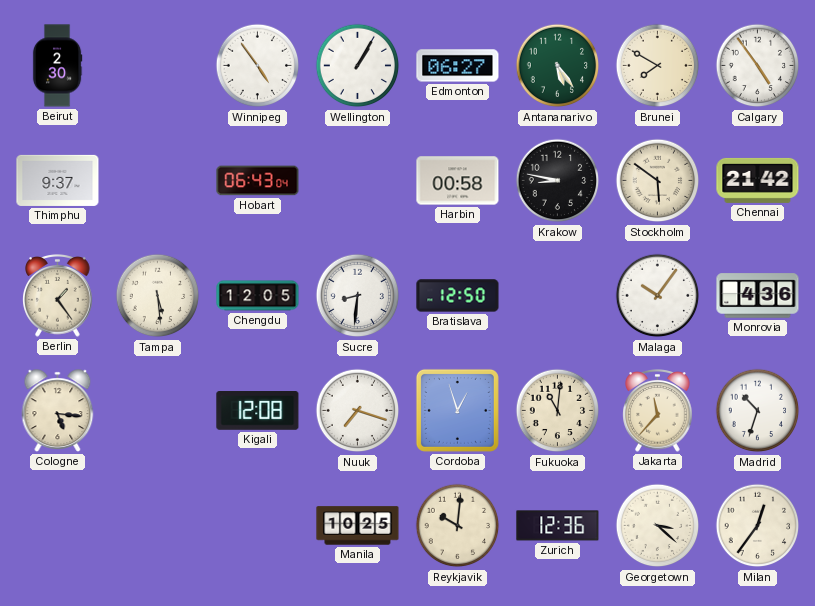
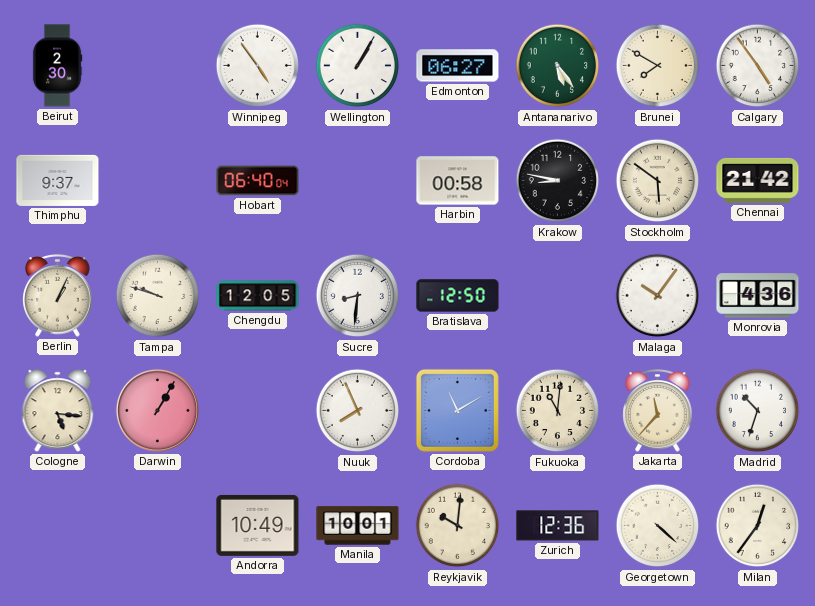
Hobart: 06:43 -> 06:40 (258, 181)
Berlin: 1:24 -> 1:04 (58, 296)
Tampa: 5:29 -> 9:48 (158, 296)
Darwin: none -> 1:05 (157, 410)
Kigali: 12:08 -> none (258, 411)
Nuuk: 7:18 -> 7:56 (358, 411)
Cordoba: 12:57 -> 11:10 (457, 410)
Andorra: none -> 10:49 (258, 525)
Manila: 10:25 -> 10:01 (358, 526)
Georgetown: 3:22 -> 4:22 (658, 526)
